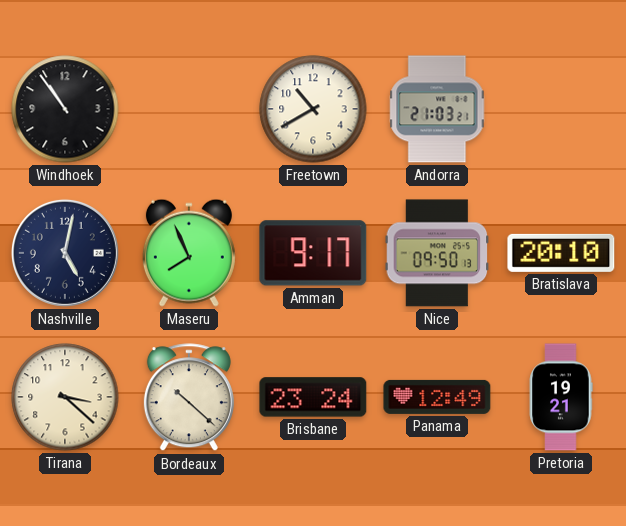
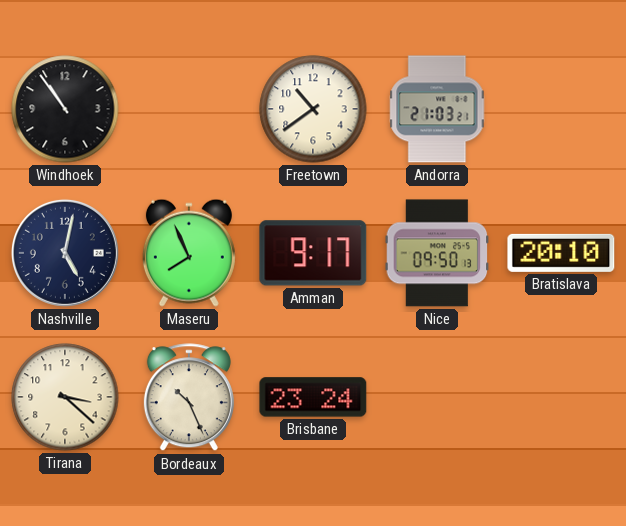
Freetown: 10:40 -> 10:39 (313, 109)
Bordeaux: 10:22 -> 10:26 (189, 398)
Panama: 12:49 -> none (437, 397)
Pretoria: 19:21 -> none (561, 397)
